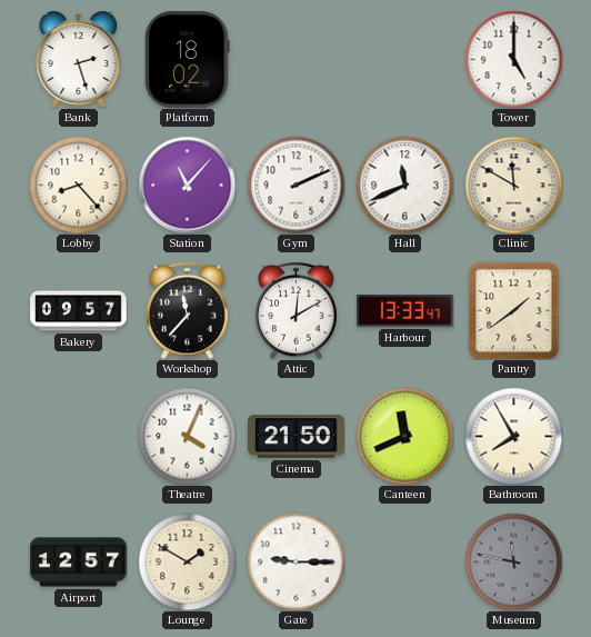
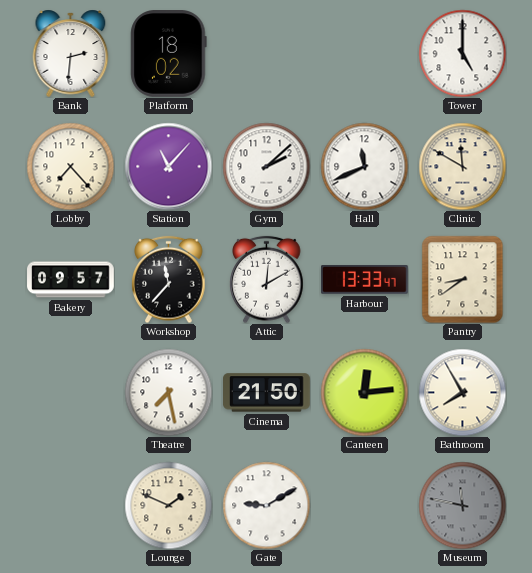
Bank: 2:27 -> 2:31 (71, 53)
Lobby: 8:23 -> 7:23 (70, 166)
Gym: 2:11 -> 2:08 (266, 166)
Pantry: 1:39 -> 8:39 (463, 279)
Theatre: 4:04 -> 7:28 (168, 392)
Canteen: 11:41 -> 12:14 (364, 392)
Airport: 12:57 -> none (79, 563)
Lounge: 1:50 -> 1:49 (168, 505)
Gate: 9:15 -> 9:10 (266, 505)
